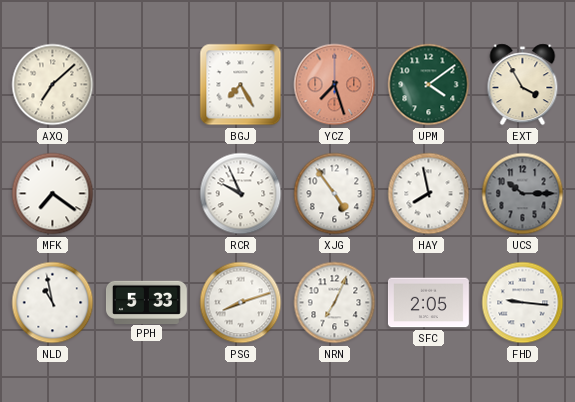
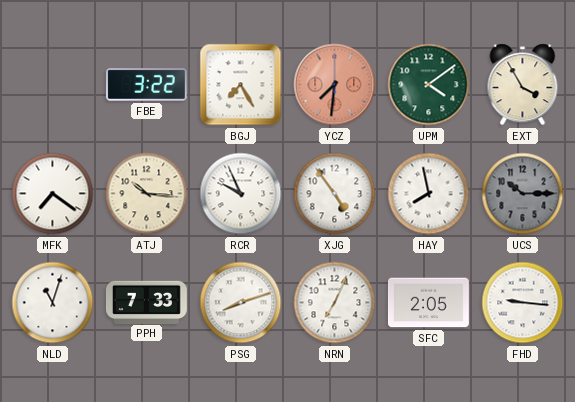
AXQ: 7:08 -> none (53, 85)
FBE: none -> 3:22 (146, 85)
YCZ: 7:27 -> 7:31 (335, 85)
ATJ: none -> 10:16 (147, 194)
NLD: 10:58 -> 11:03 (53, 303)
PPH: 5:33 -> 7:33 (146, 302)
